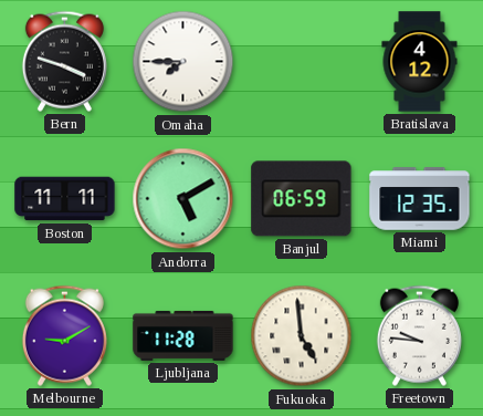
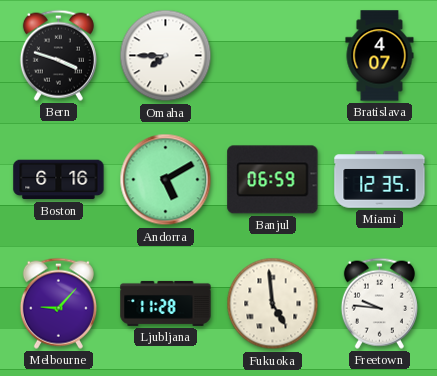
Bratislava: 4:12 -> 4:07 (380, 56)
Boston: 11:11 -> 6:16 (59, 180)
Melbourne: 9:10 -> 9:07 (58, 303)
